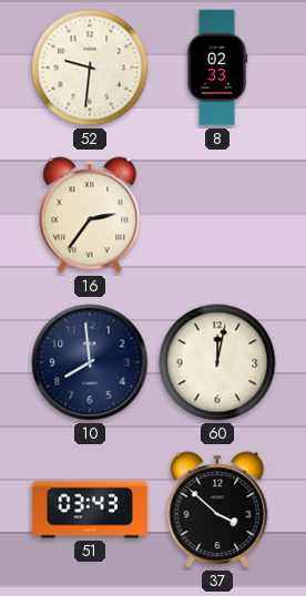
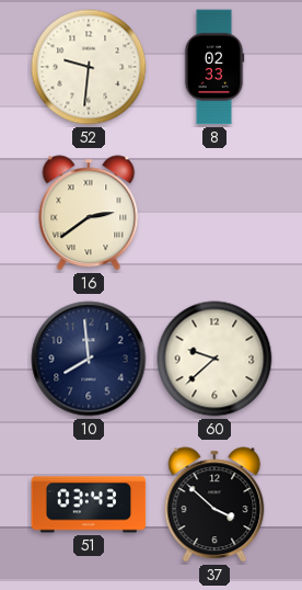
16: 2:36 -> 2:39 (89, 213)
60: 12:02 -> 9:38 (214, 359)
